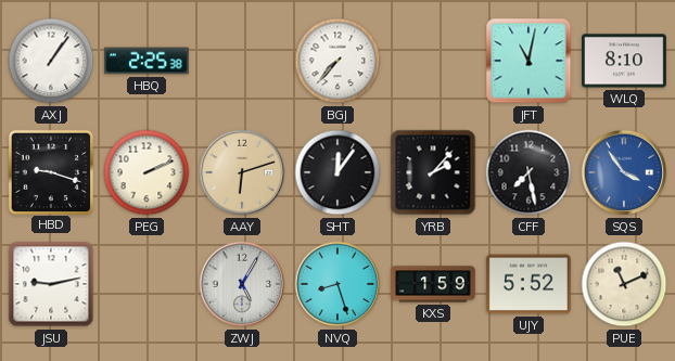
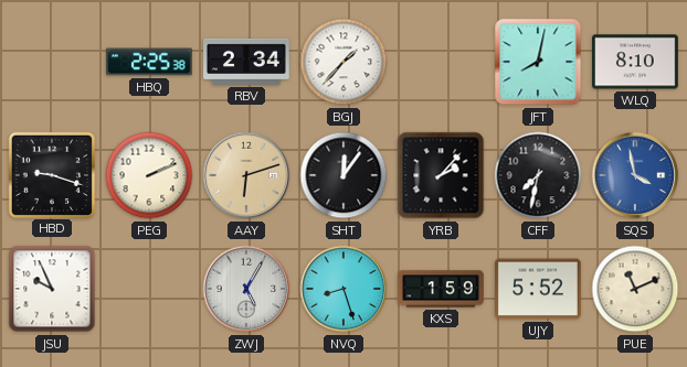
AXJ: 1:06 -> none (51, 61)
RBV: none -> 2:34 (246, 62)
BGJ: 7:37 -> 1:37 (343, 62)
JFT: 11:02 -> 8:02 (538, 62)
CFF: 7:28 -> 7:32 (538, 175)
SQS: 3:54 -> 3:58 (635, 175)
JSU: 9:13 -> 9:56 (52, 289)
